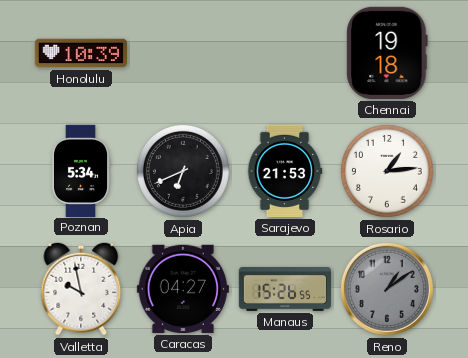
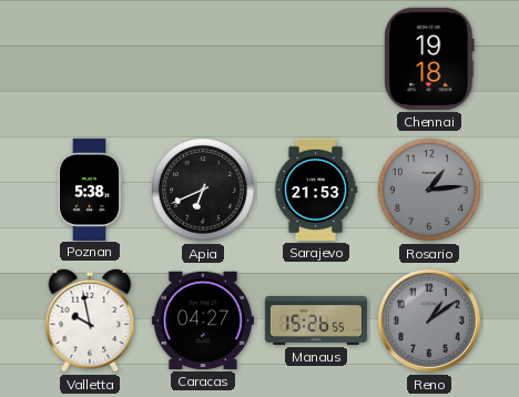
Honolulu: 10:39 -> none (80, 53)
Poznan: 5:34 -> 5:38 (90, 189)
Rosario dial: white -> grey (429, 190)
